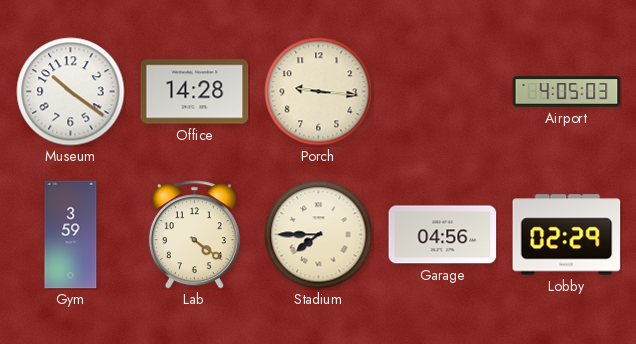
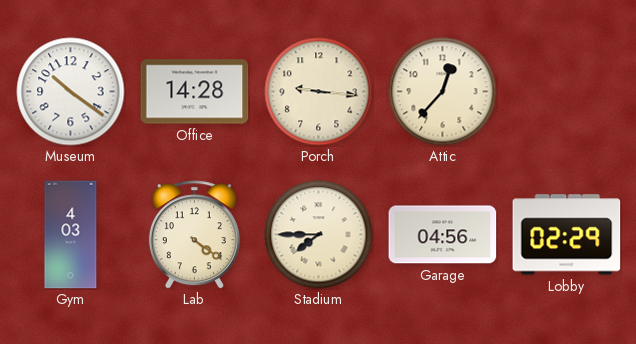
Attic: none -> 12:37 (443, 92)
Airport: 4:05 -> none (567, 92)
Gym: 3:59 -> 4:03 (71, 235)
